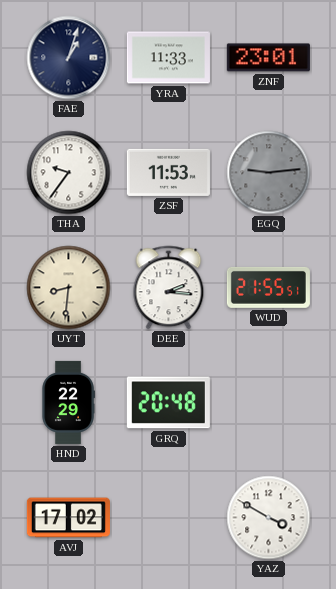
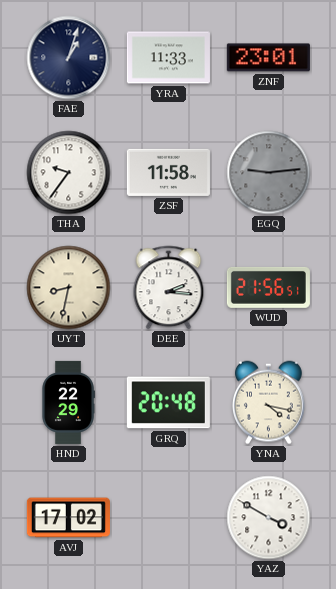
ZSF: 11:53 -> 11:58 (168, 172)
UYT: 8:31 -> 8:32 (69, 288)
WUD: 21:55 -> 21:56 (268, 287)
YNA: none -> 4:17 (268, 403)
